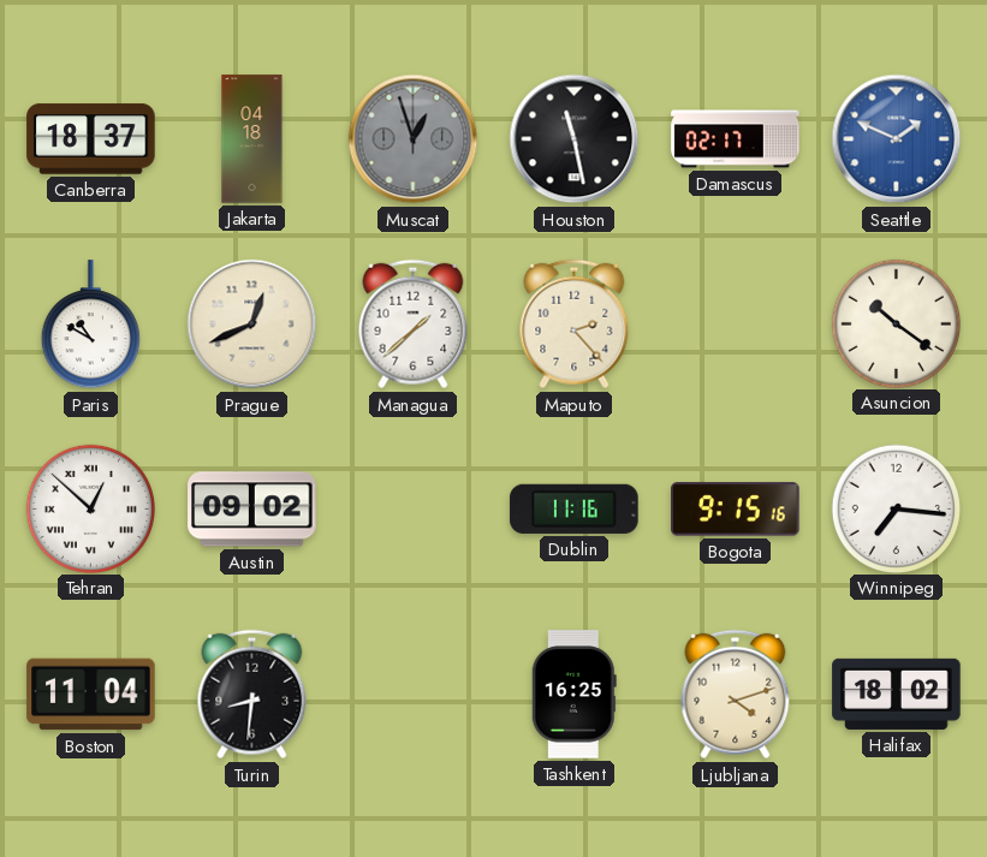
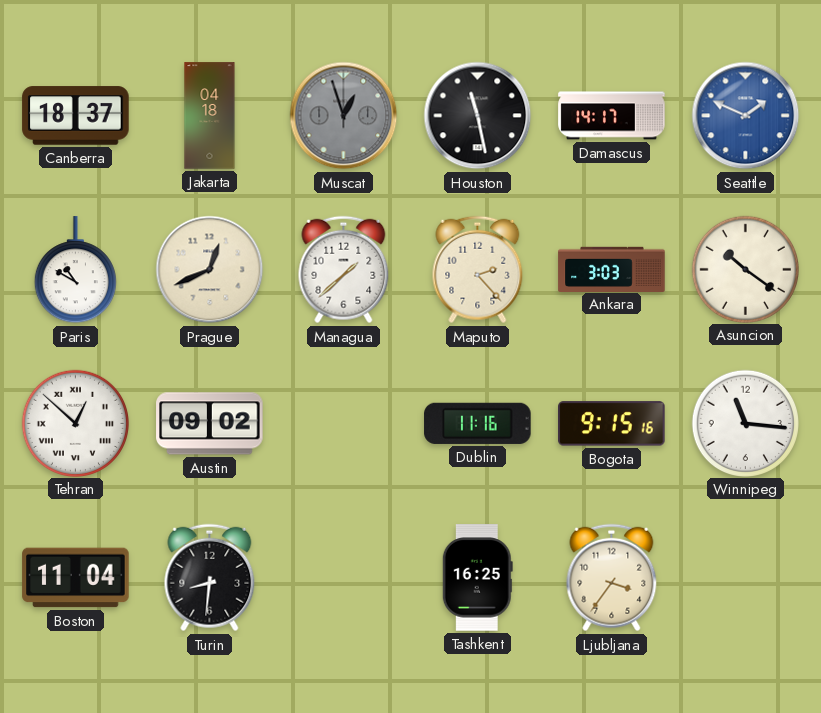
Damascus: 02:17 -> 14:17 (612, 116)
Ankara: none -> 3:03 (612, 269)
Winnipeg: 7:16 -> 11:16 (745, 423)
Ljubljana: 4:12 -> 3:36 (612, 578)
Halifax: 18:02 -> none (897, 694)
